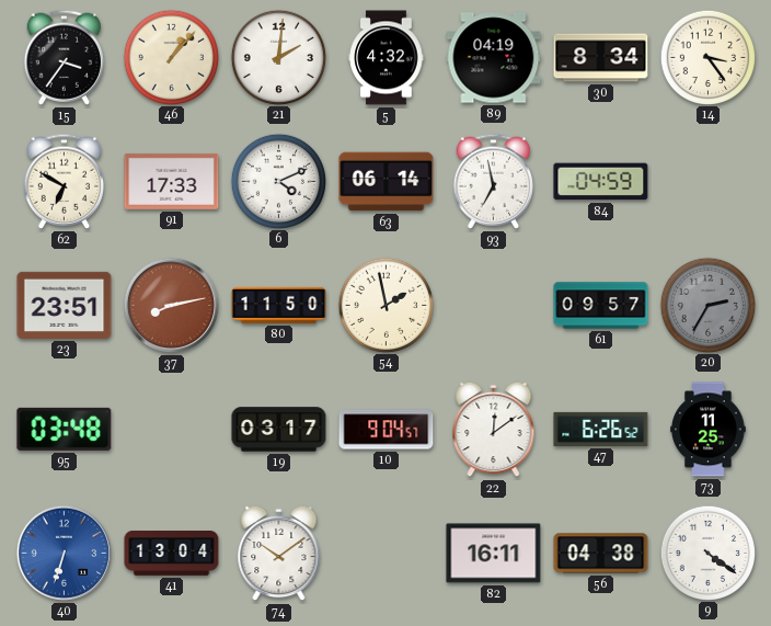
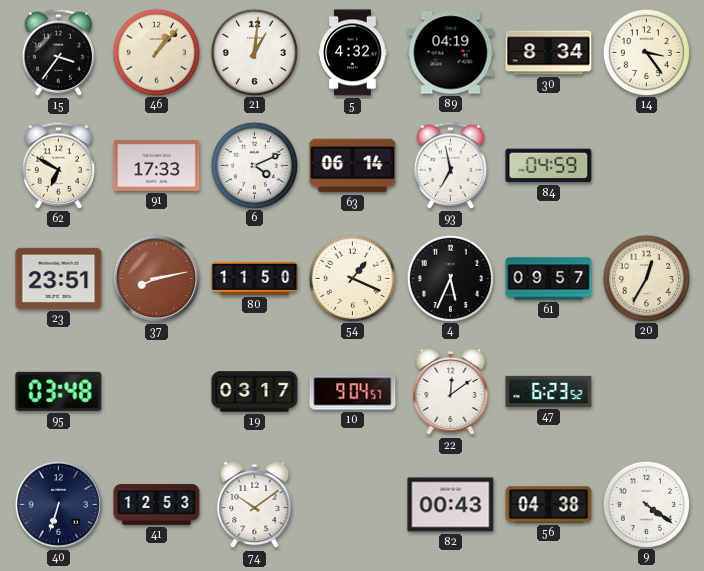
21: 2:01 -> 1:01 (254, 52)
54: 1:58 -> 1:19 (352, 278)
4: none -> 5:34 (450, 278)
20: 2:35 -> 12:35 (646, 278)
20 dial: grey -> cream (646, 278)
47: 6:26 -> 6:23 (549, 391)
73: 11:25 -> none (709, 430)
40 dial: blue -> navy (58, 504)
41: 13:04 -> 12:53 (157, 505)
82: 16:11 -> 00:43 (451, 505)
